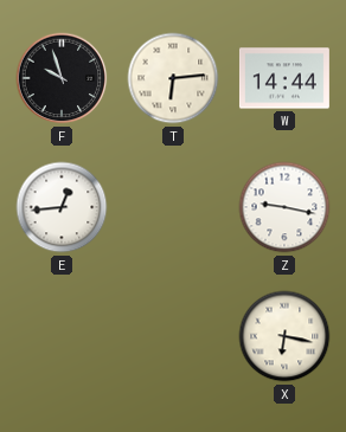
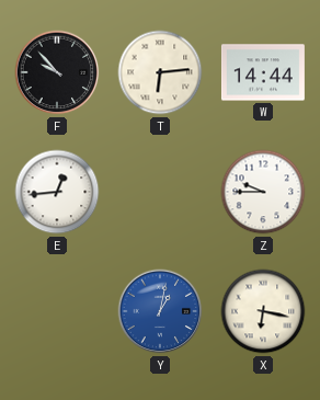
F: 9:57 -> 9:53 (57, 72)
Z: 9:17 -> 9:45 (263, 192)
Y: none -> 1:02 (160, 311)
